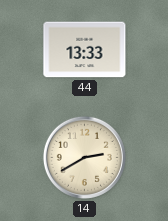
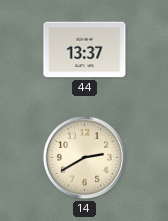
44: 13:33 -> 13:37 (85, 50)
